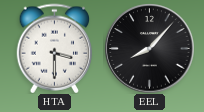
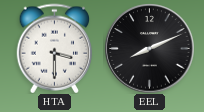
EEL: 8:07 -> 8:11 (149, 48)
